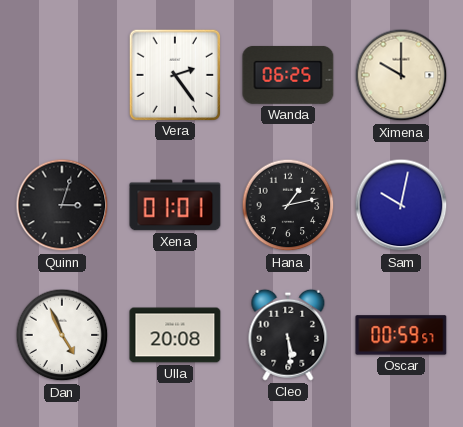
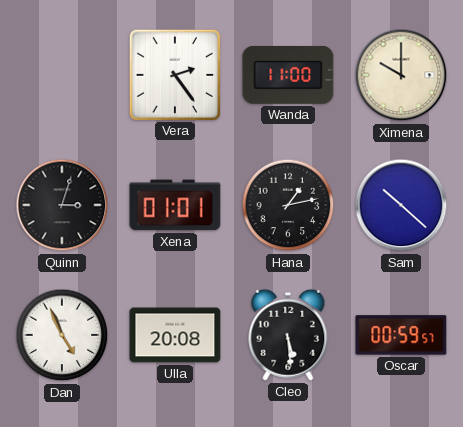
Wanda: 06:25 -> 11:00 (288, 75)
Sam: 10:02 -> 10:22 (401, 205)
